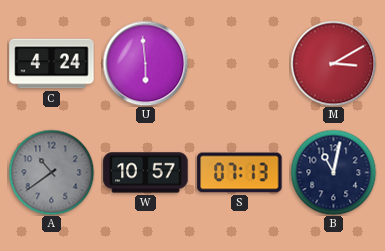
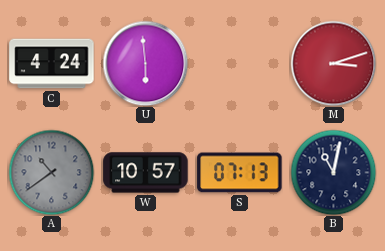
M: 3:10 -> 3:12 (333, 63)
